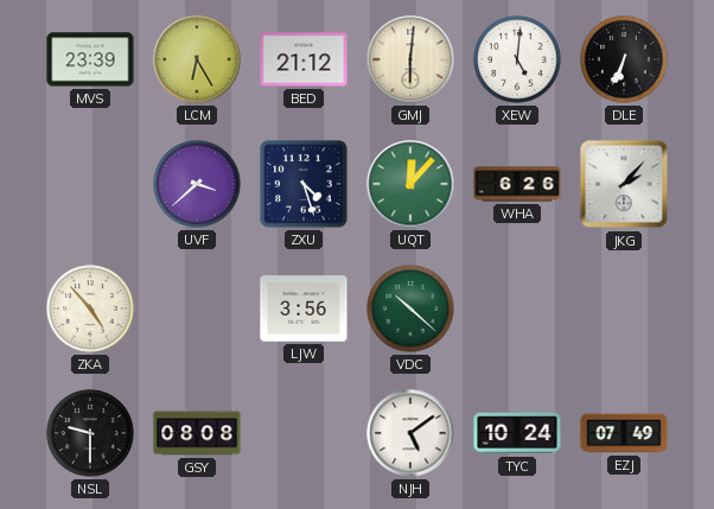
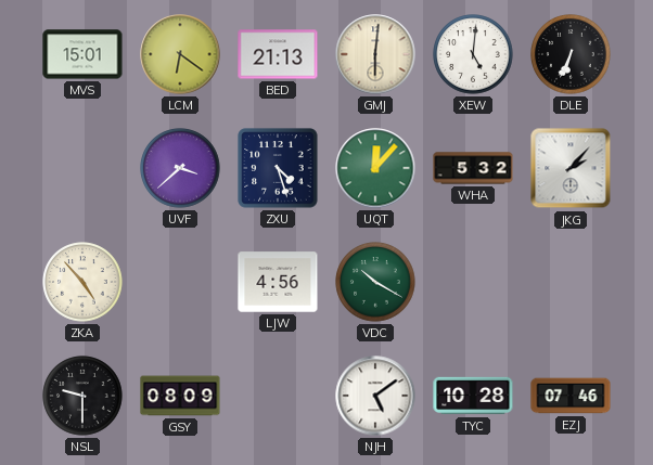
MVS: 23:39 -> 15:01 (82, 54)
LCM: 6:25 -> 6:21 (180, 54)
BED: 21:12 -> 21:13 (278, 54)
WHA: 6:26 -> 5:32 (473, 168)
LJW: 3:56 -> 4:56 (278, 282)
VDC: 10:22 -> 10:20 (375, 282)
GSY: 08:08 -> 08:09 (180, 396)
TYC: 10:24 -> 10:28 (473, 396)
EZJ: 07:49 -> 07:46 (571, 396)
